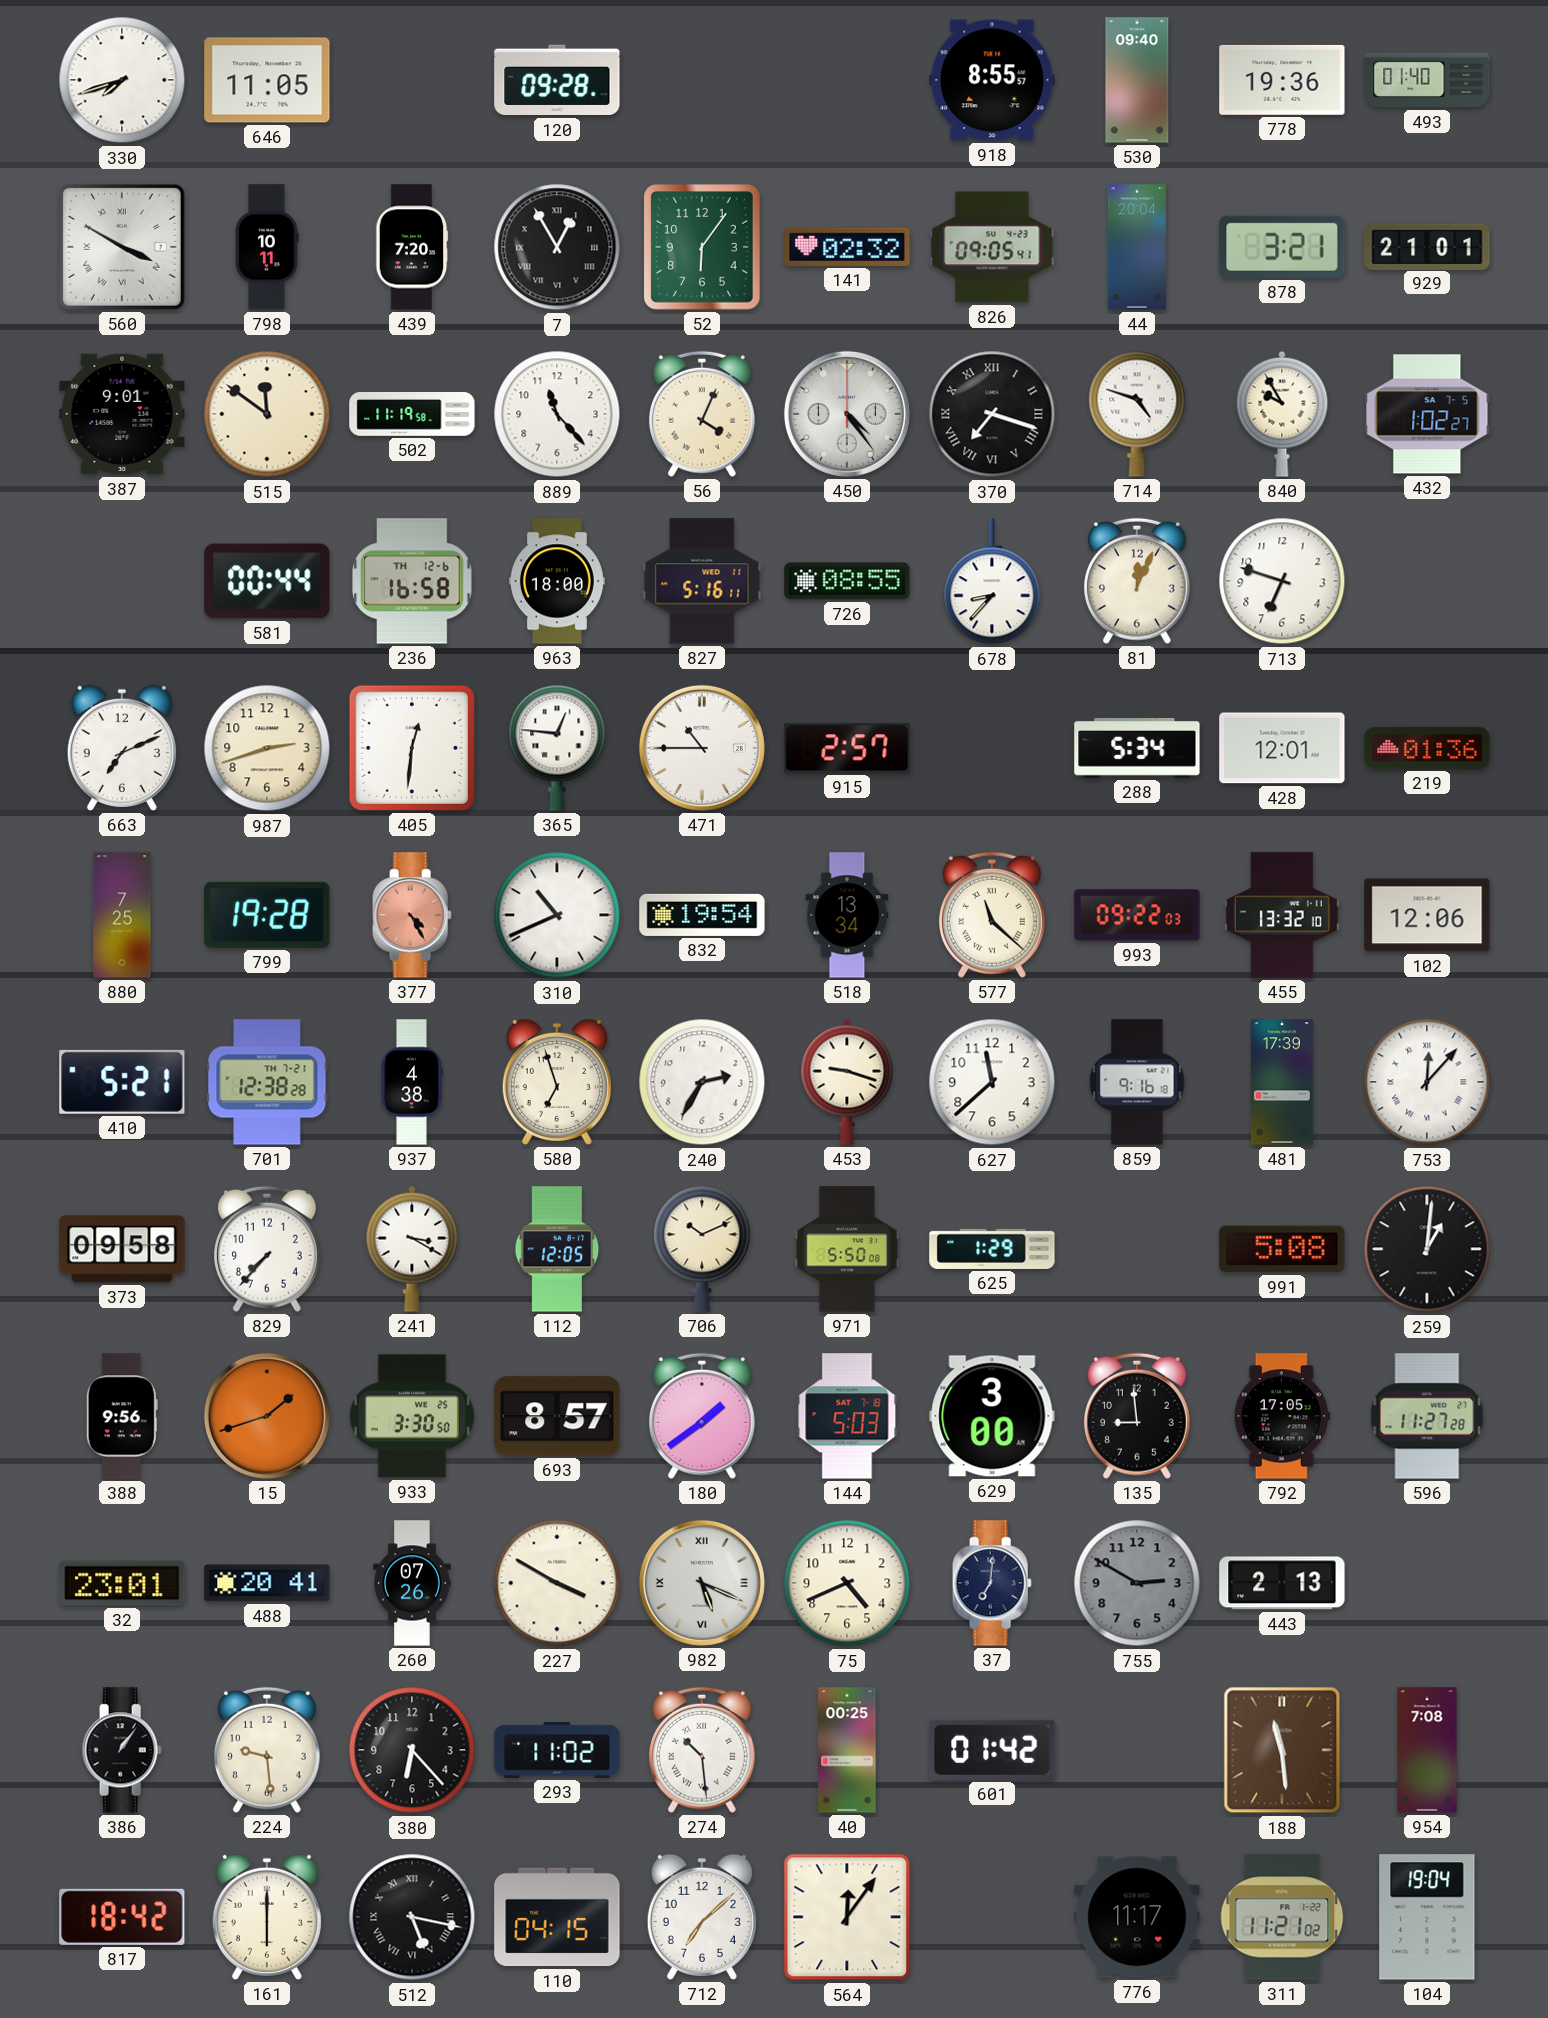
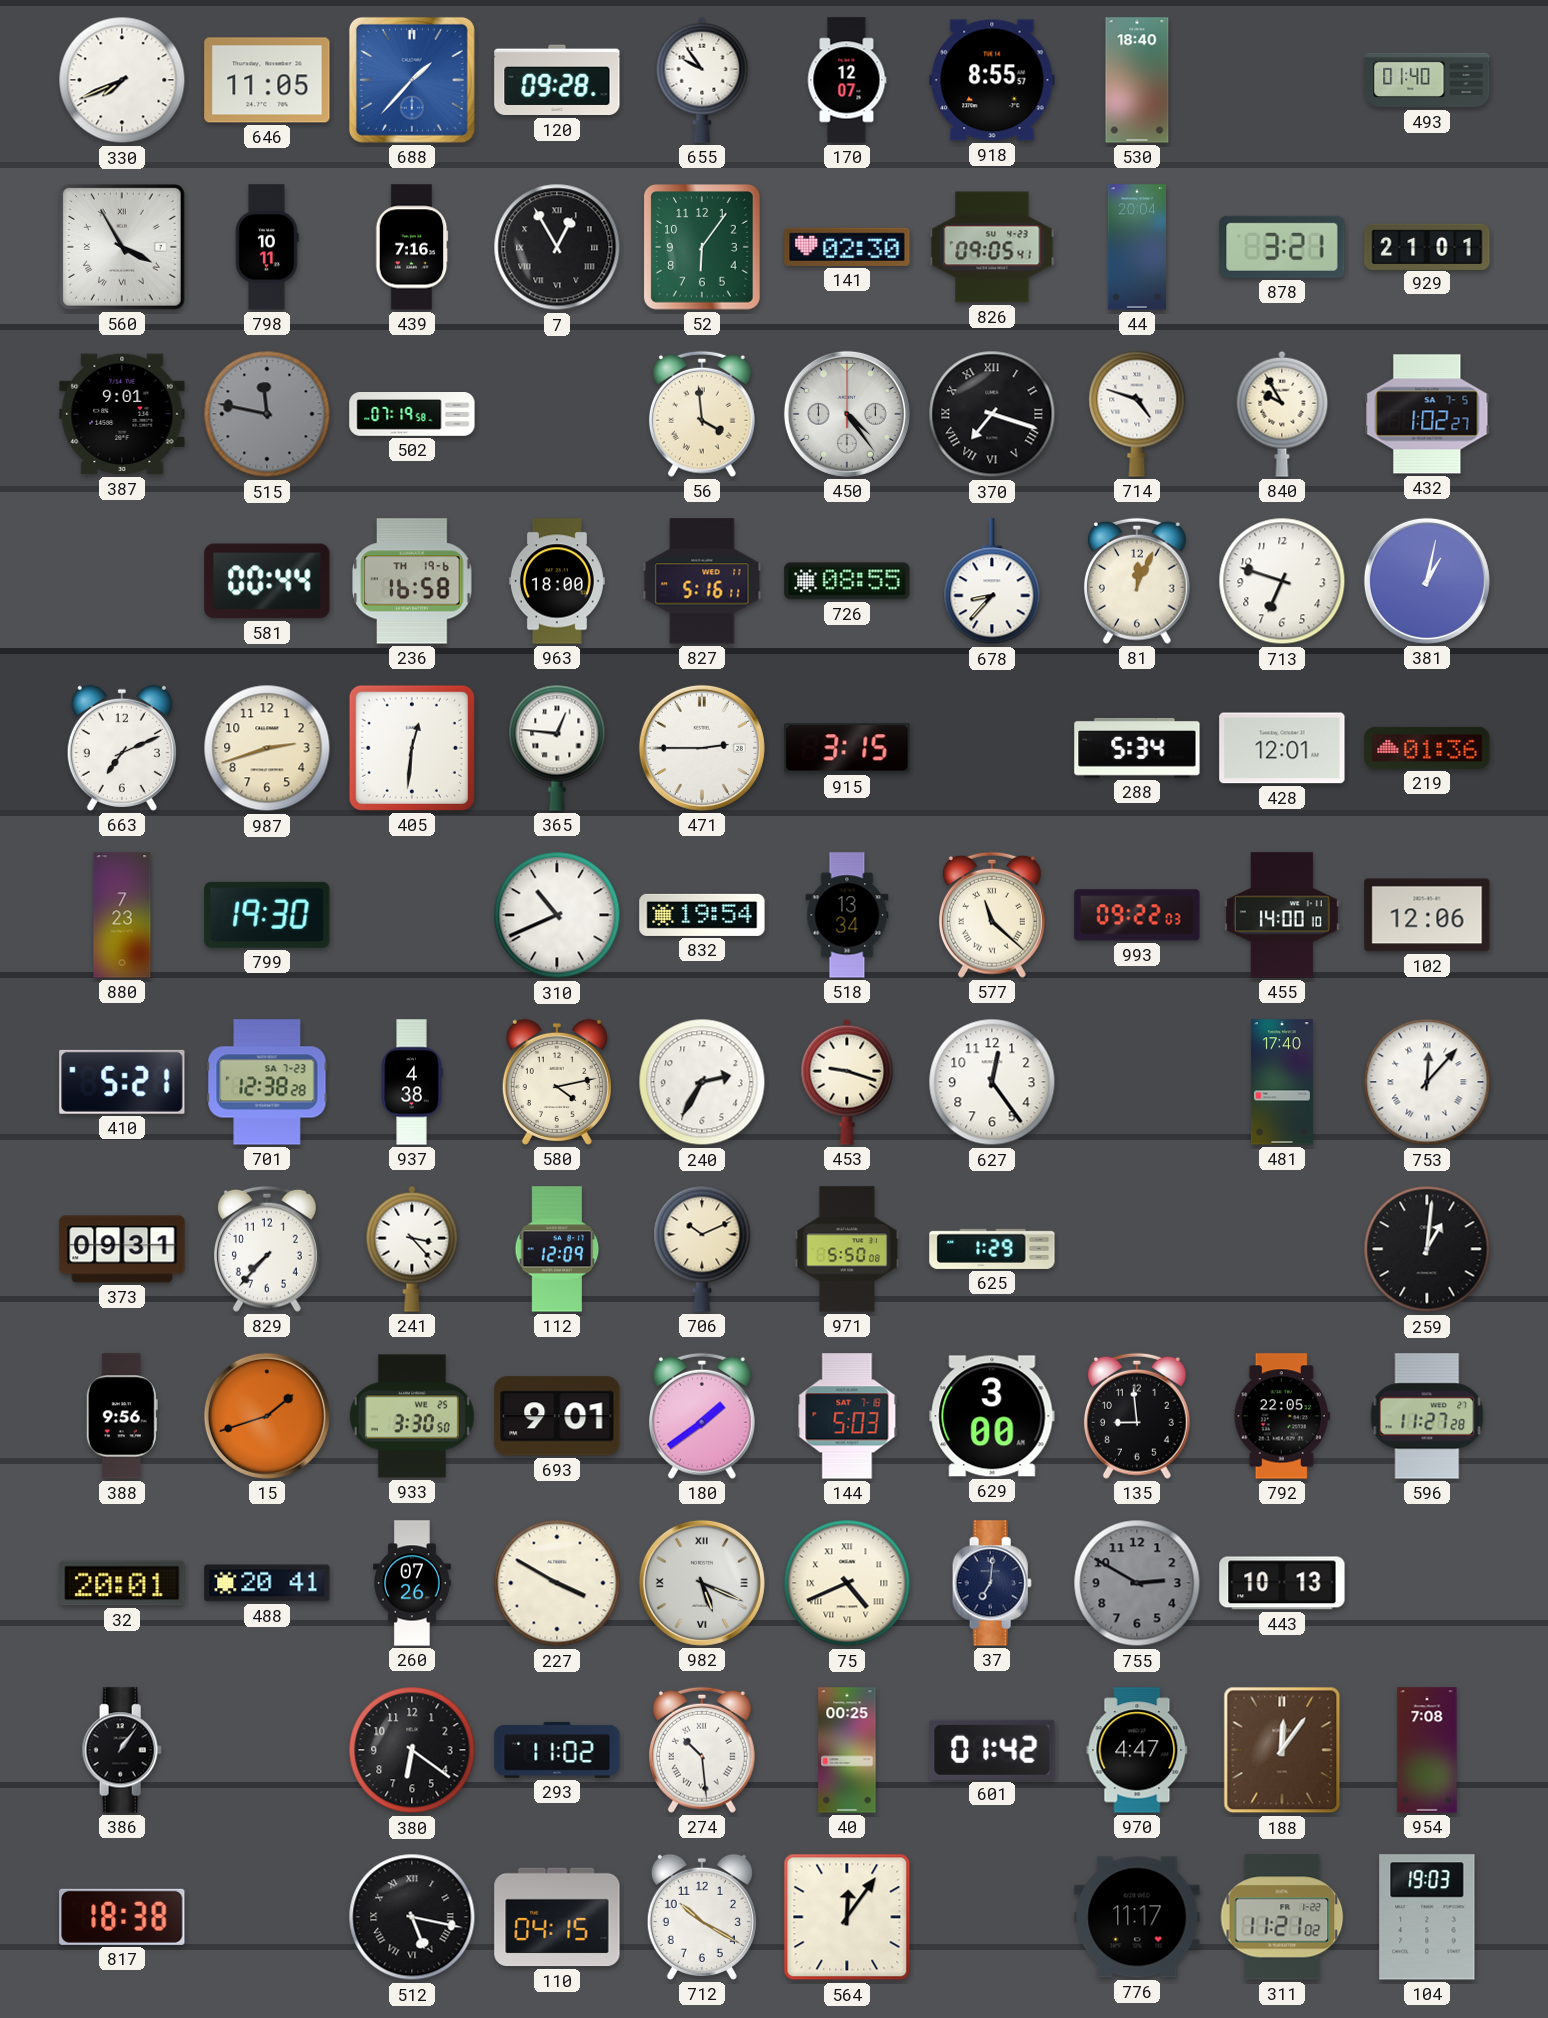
330: 7:42 -> 7:41 (122, 80)
688: none -> 1:37 (412, 80)
655: none -> 9:54 (702, 80)
170: none -> 12:07 (847, 80)
530: 09:40 -> 18:40 (1137, 80)
778: 19:36 -> none (1282, 80)
560: 3:50 -> 3:55 (122, 247)
439: 7:20 -> 7:16 (412, 247)
141: 02:32 -> 02:30 (847, 247)
515: 11:51 -> 11:47 (267, 414)
515 dial: cream -> grey (267, 414)
502: 11:19 -> 07:19 (412, 415)
889: 11:23 -> none (557, 414)
56: 4:04 -> 3:59 (702, 414)
236 date: TH 12-6 -> TH 19-6 (412, 581)
381: none -> 1:02 (1427, 581)
471: 10:45 -> 2:45 (702, 748)
915: 2:57 -> 3:15 (847, 748)
880: 7:25 -> 7:23 (122, 915)
799: 19:28 -> 19:30 (267, 915)
377: 4:25 -> none (412, 915)
455: 13:32 -> 14:00 (1282, 915)
701 date: TH 7-21 -> SA 7-23 (267, 1082)
580: 6:57 -> 4:13 (557, 1082)
627: 11:38 -> 12:24 (992, 1082)
859: 9:16 -> none (1137, 1082)
481: 17:39 -> 17:40 (1282, 1082)
373: 09:58 -> 09:31 (122, 1249)
241: 3:20 -> 3:23 (412, 1249)
112: 12:05 -> 12:09 (557, 1249)
991: 5:08 -> none (1282, 1249)
693: 8:57 -> 9:01 (557, 1416)
792: 17:05 -> 22:05 (1282, 1416)
32: 23:01 -> 20:01 (122, 1583)
75 numerals: Arabic -> Roman (847, 1583)
443: 2:13 -> 10:13 (1282, 1583)
224: 9:29 -> none (267, 1750)
380: 6:23 -> 6:21 (412, 1750)
970: none -> 4:47 (1137, 1750)
188: 11:29 -> 12:06 (1282, 1750)
817: 18:42 -> 18:38 (122, 1917)
161: 6:00 -> none (267, 1917)
712: 7:08 -> 10:20 (702, 1917)
104: 19:04 -> 19:03 (1427, 1917)
